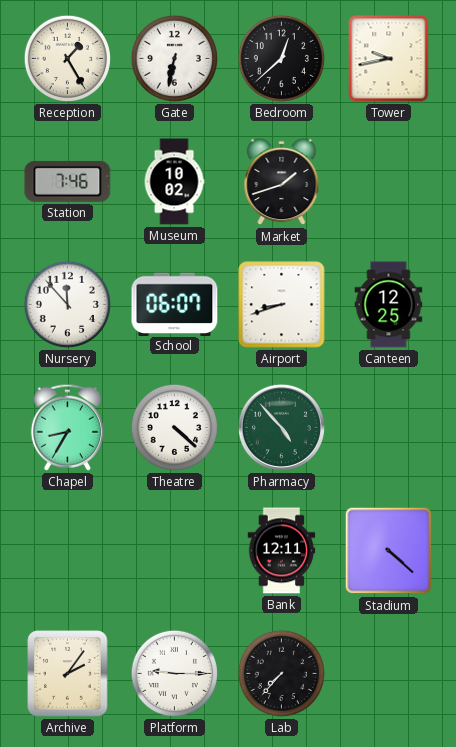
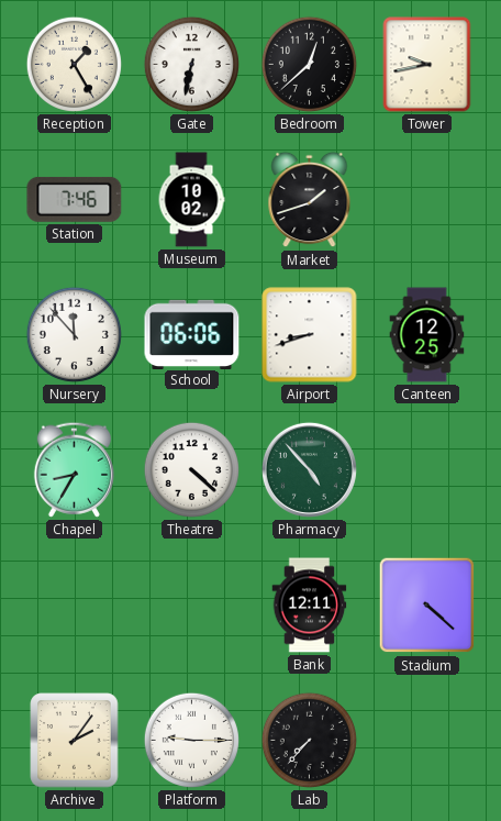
School: 06:07 -> 06:06 (192, 334)
